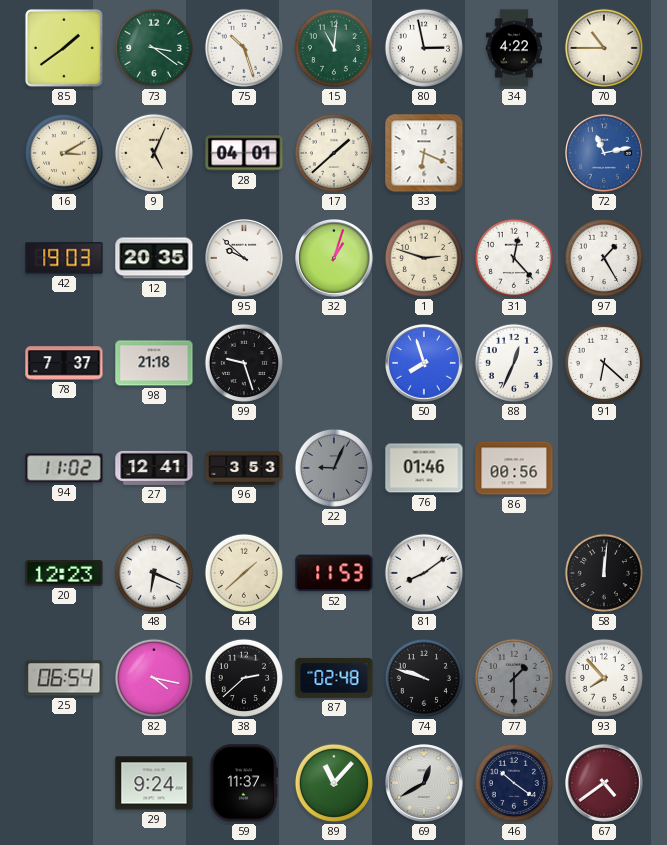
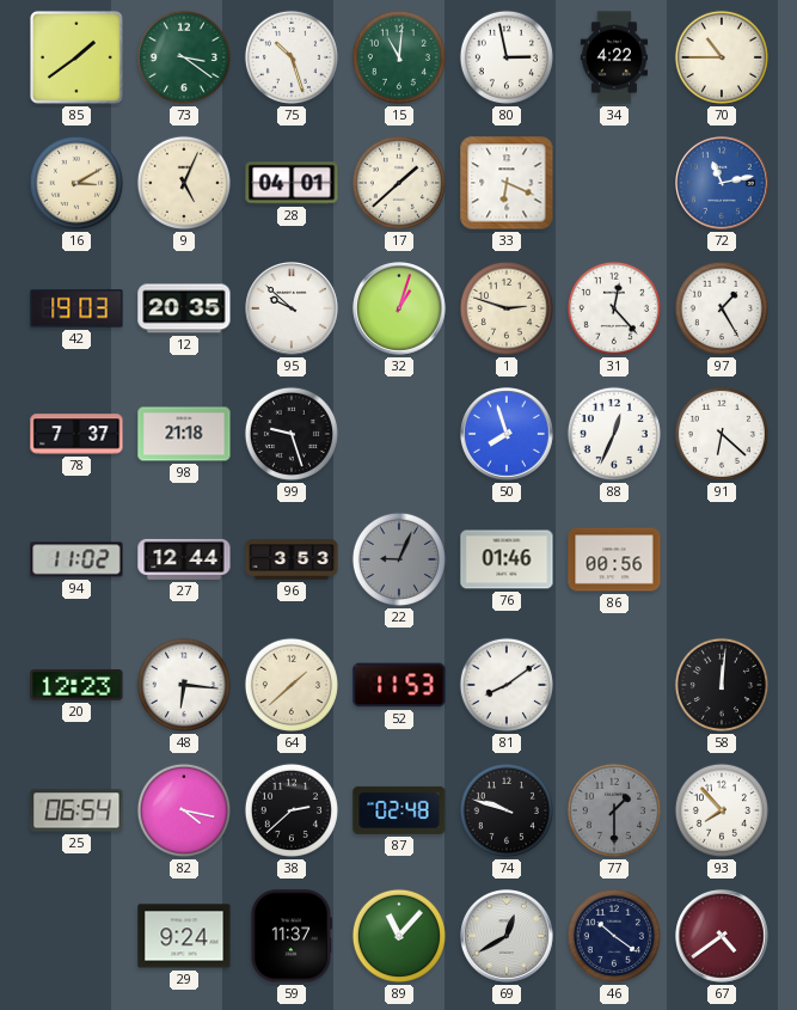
27: 12:41 -> 12:44 (184, 559)
48: 6:19 -> 6:16 (184, 685)
